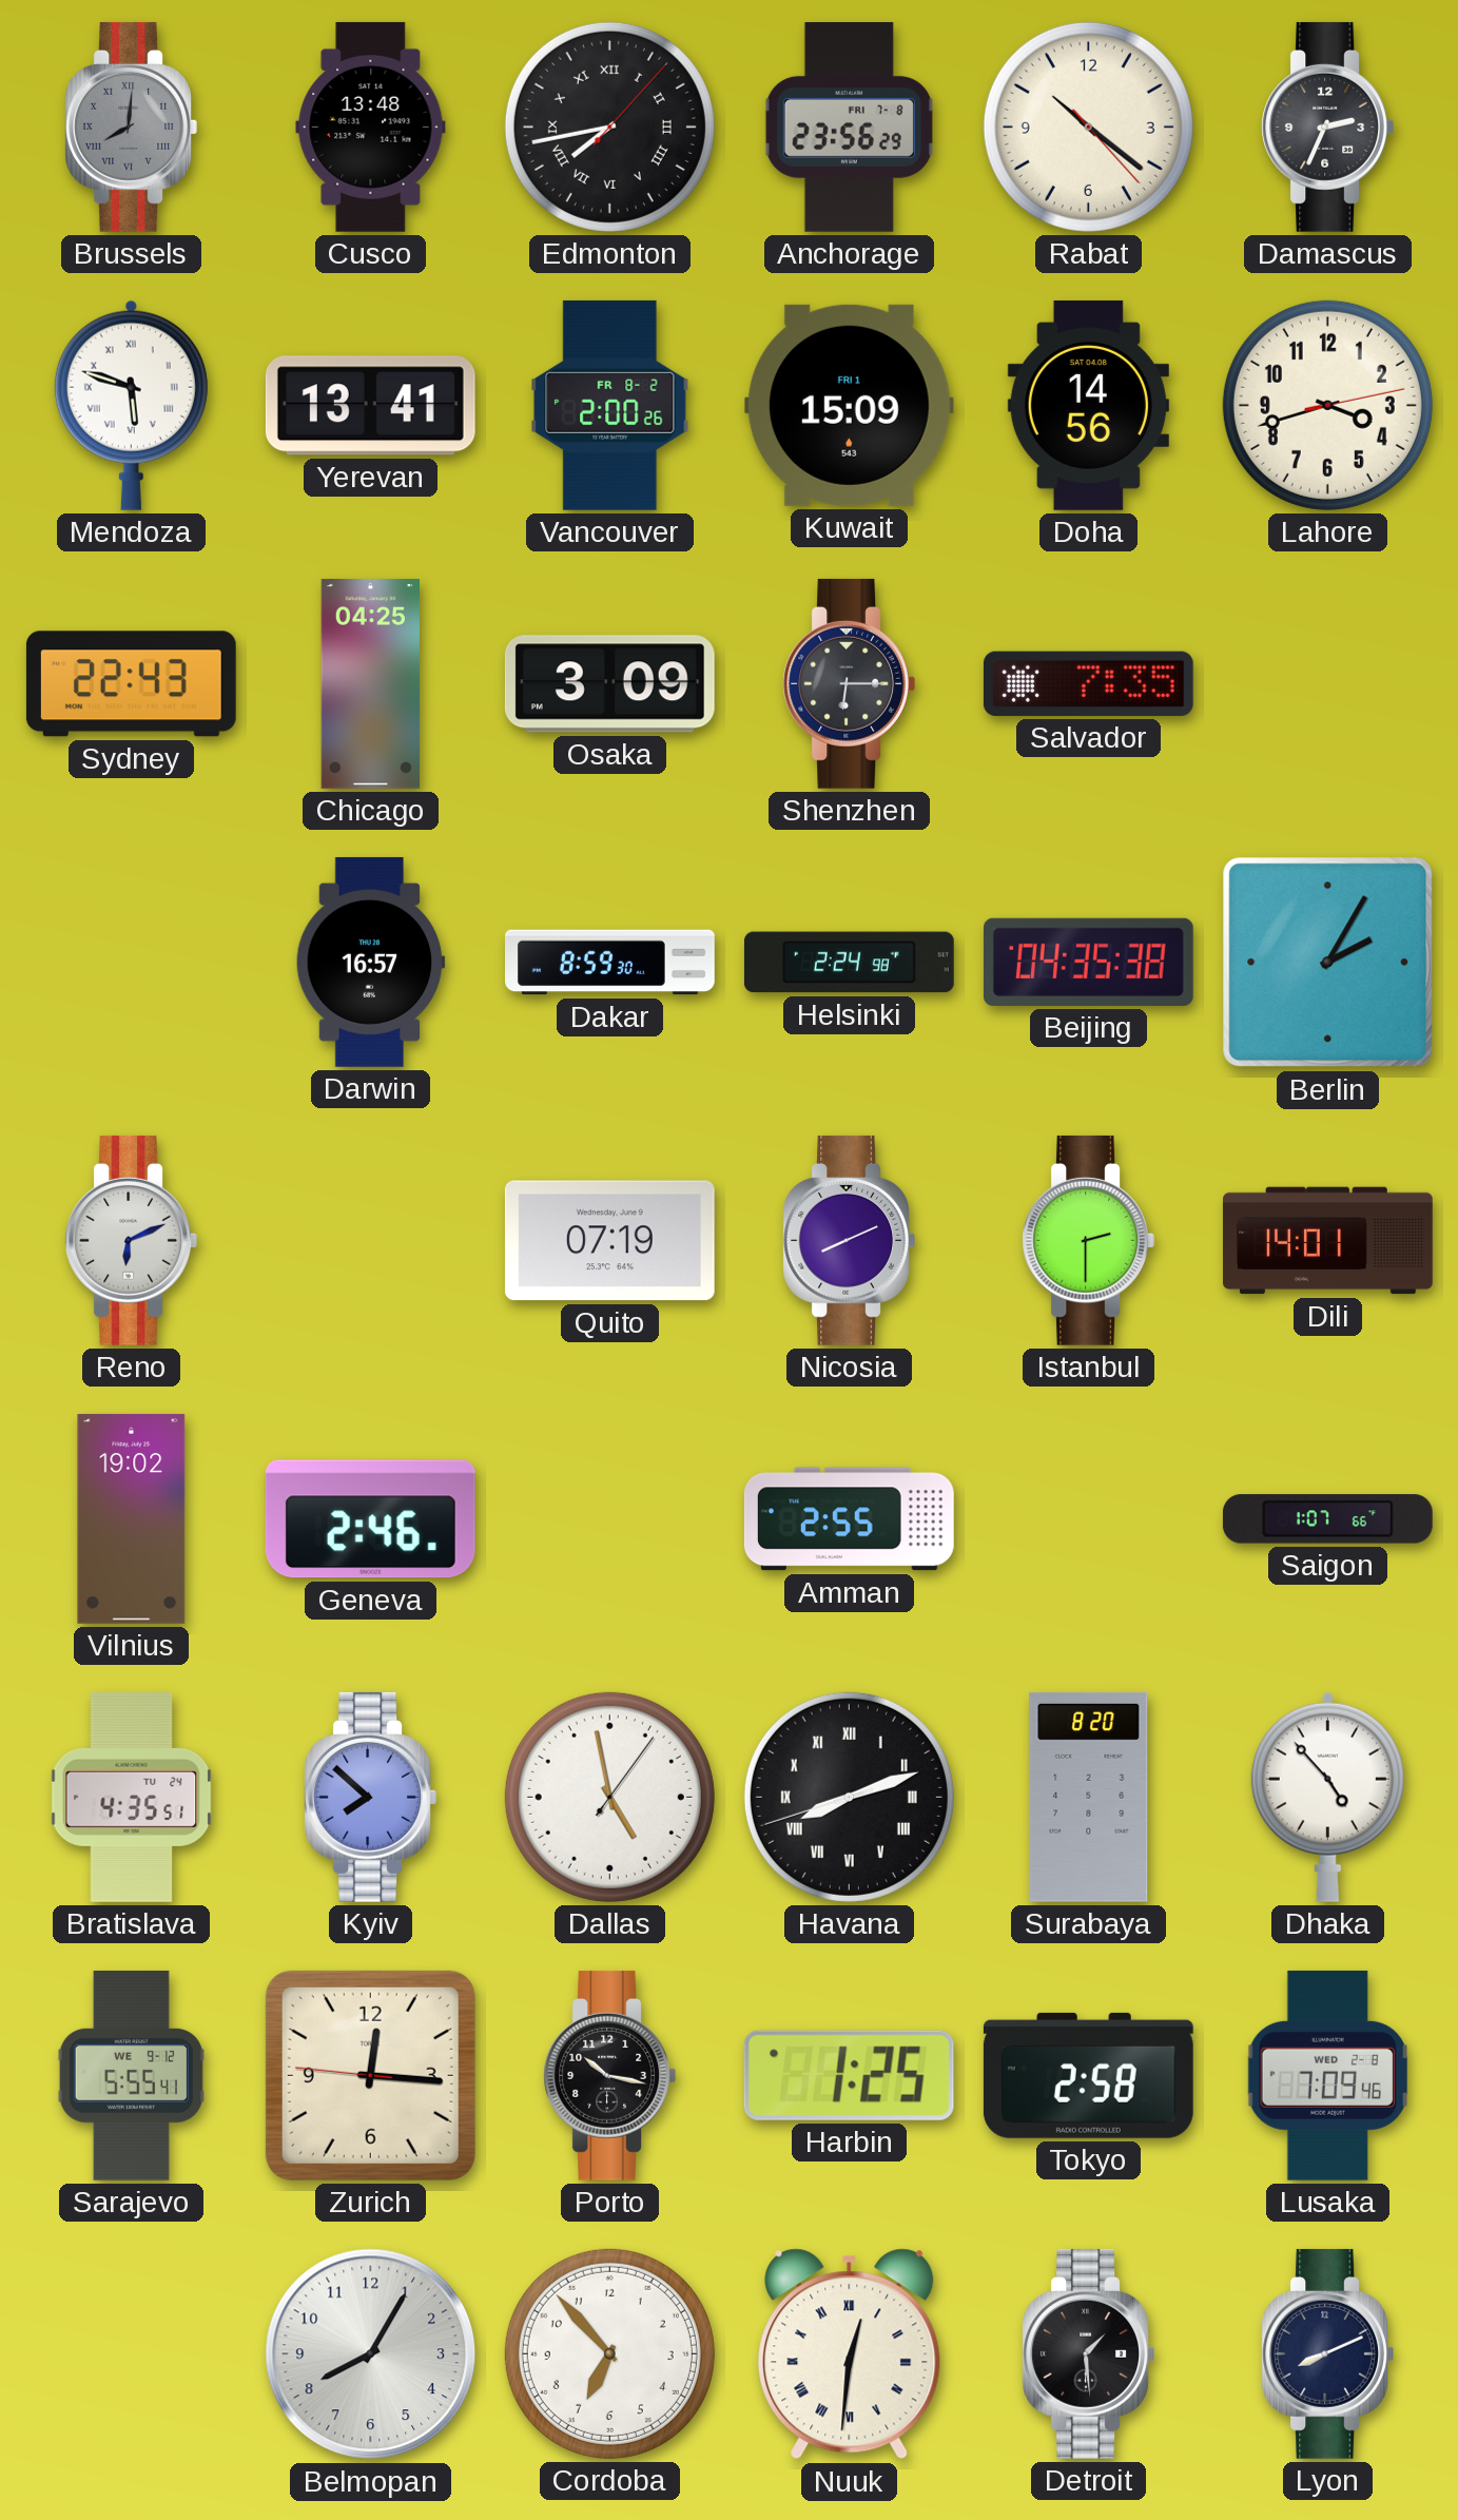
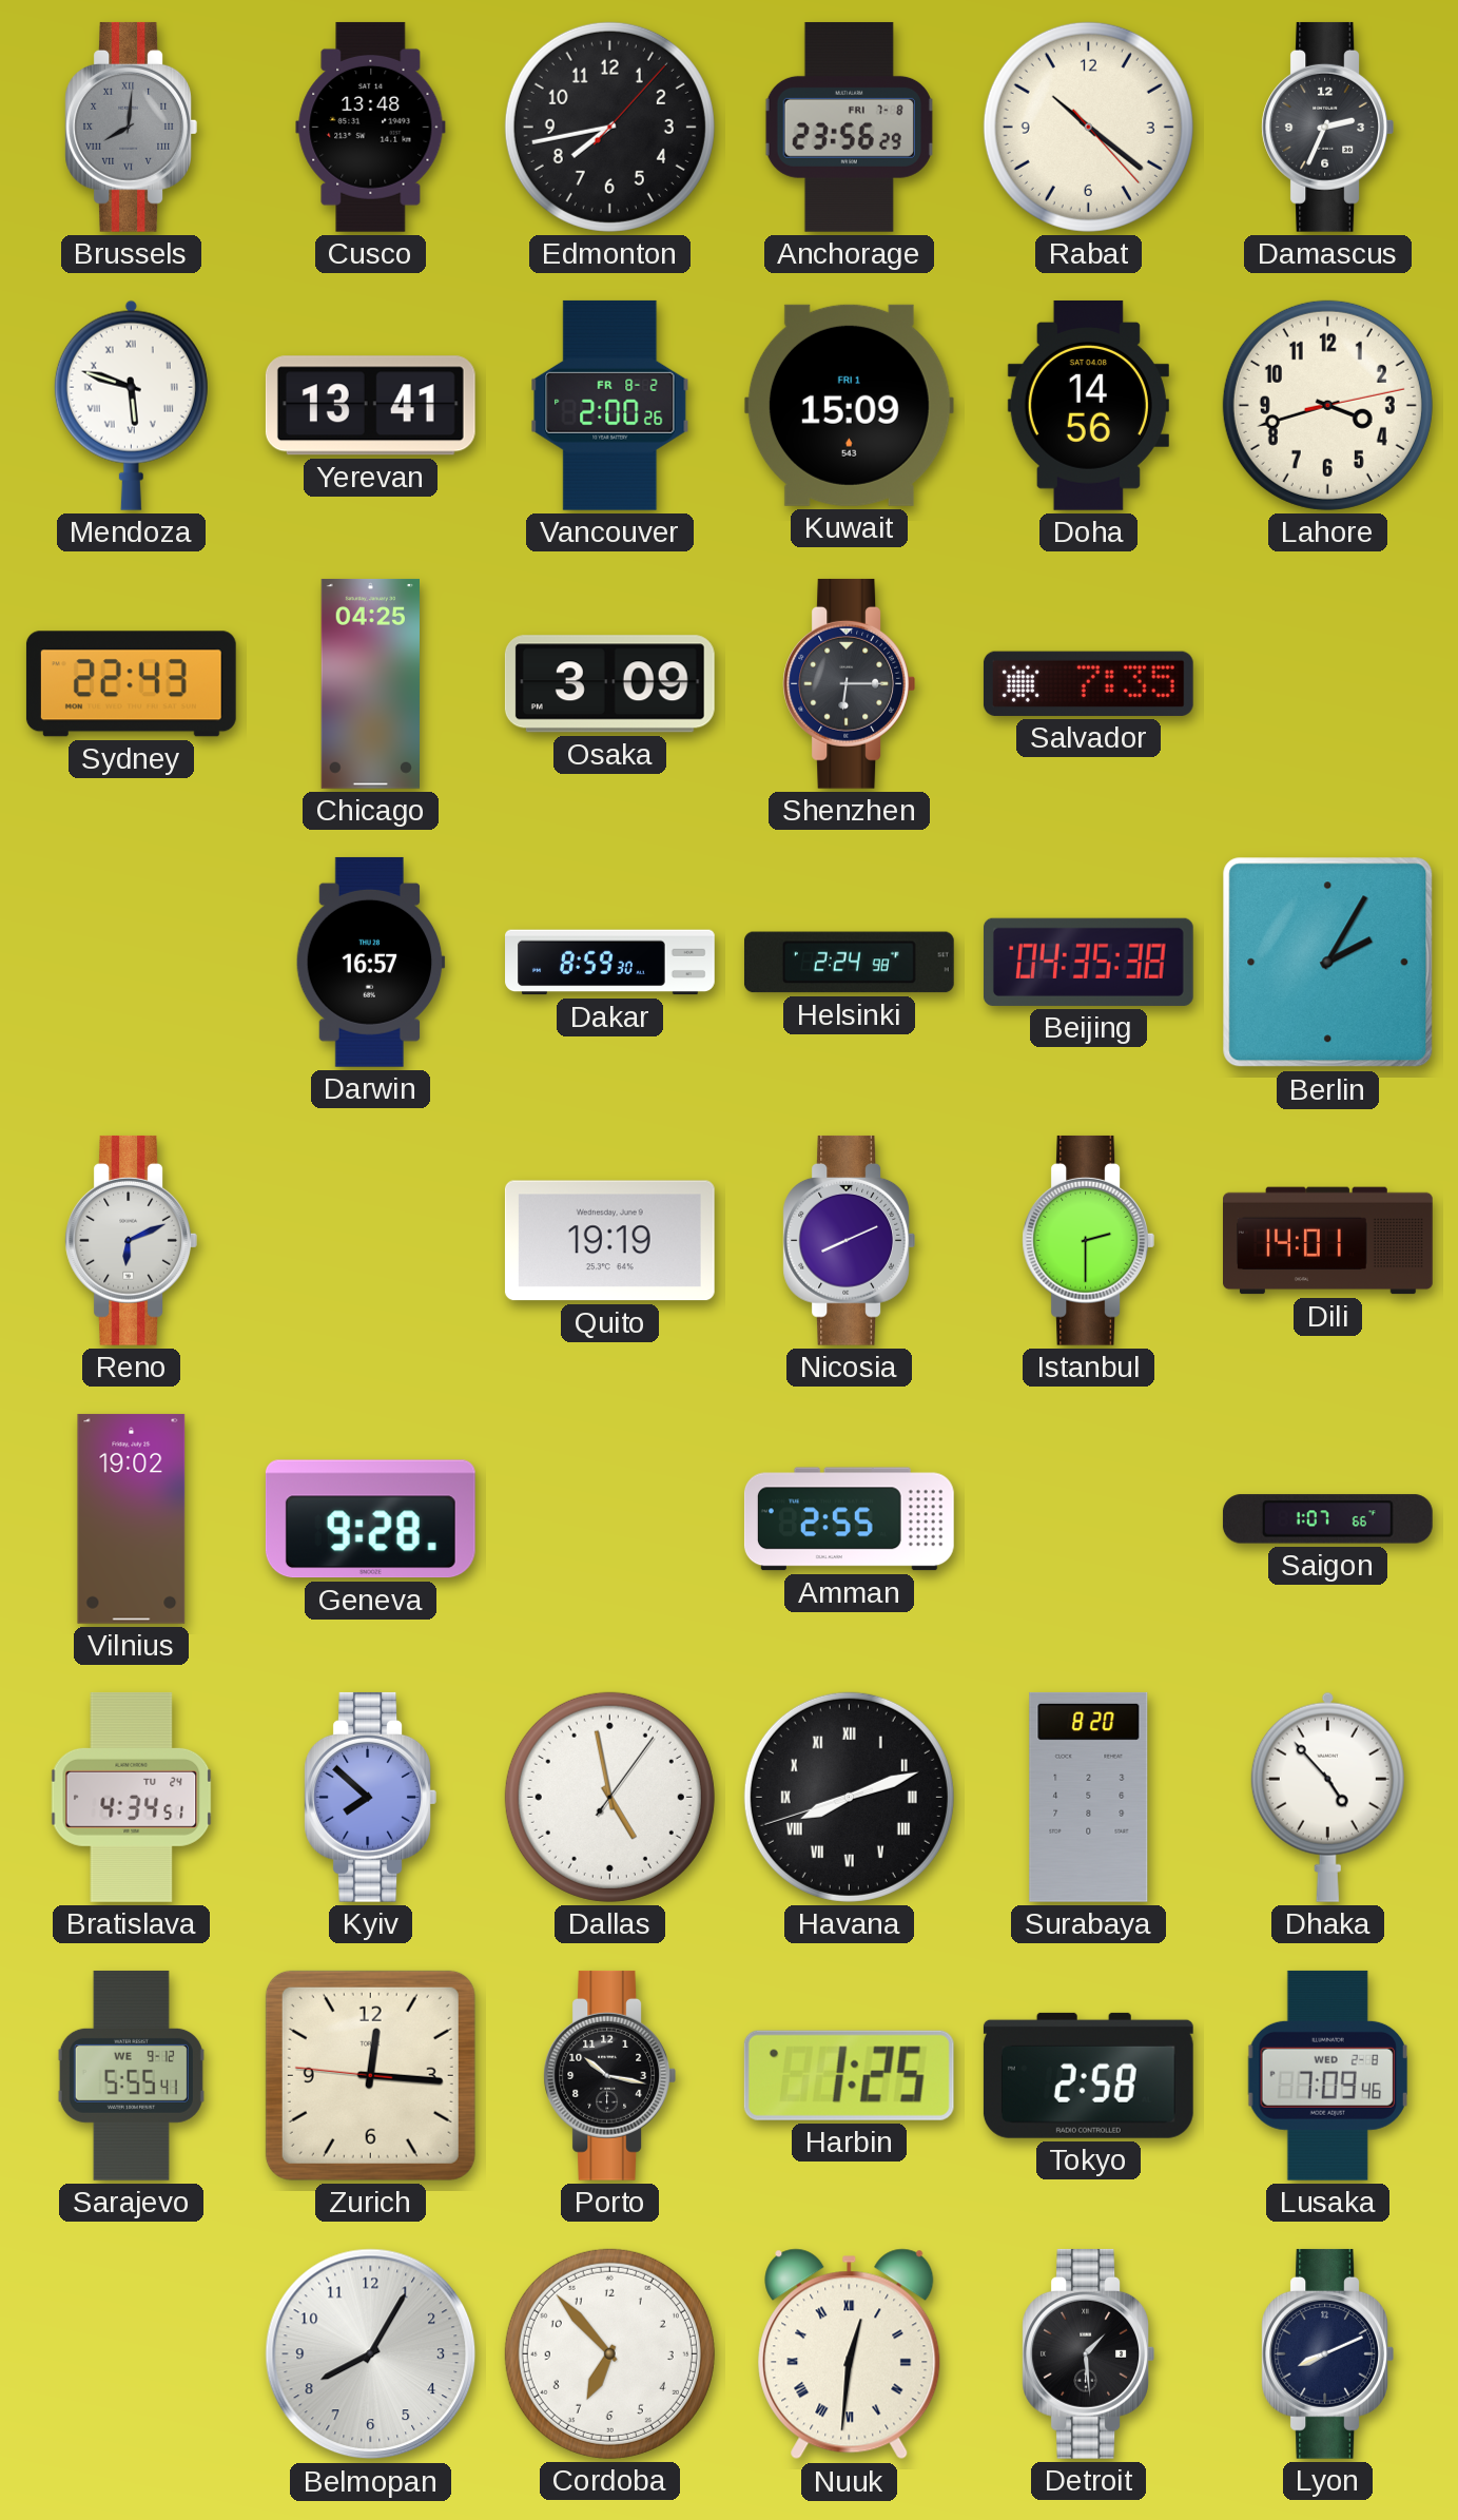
Edmonton numerals: Roman -> Arabic (609, 127)
Quito: 07:19 -> 19:19 (609, 1241)
Geneva: 2:46 -> 9:28 (370, 1519)
Bratislava: 4:35 -> 4:34 (132, 1797)
